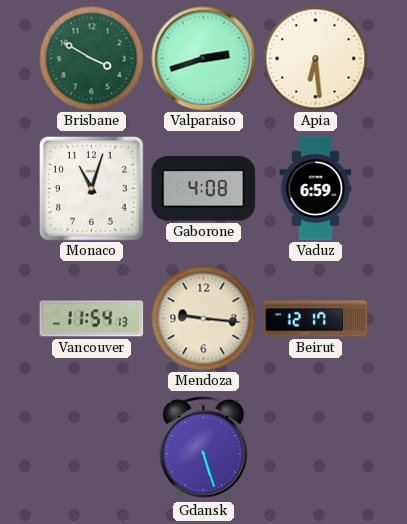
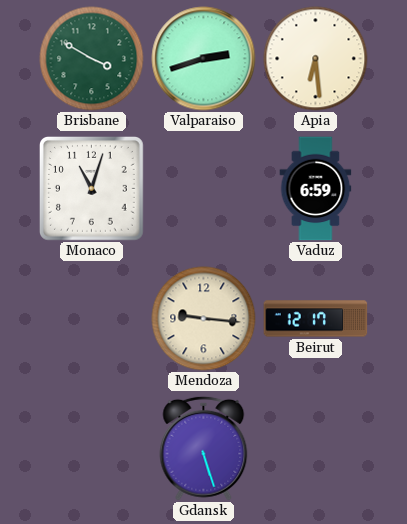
Gaborone: 4:08 -> none (204, 189)
Vancouver: 11:54 -> none (92, 319)
